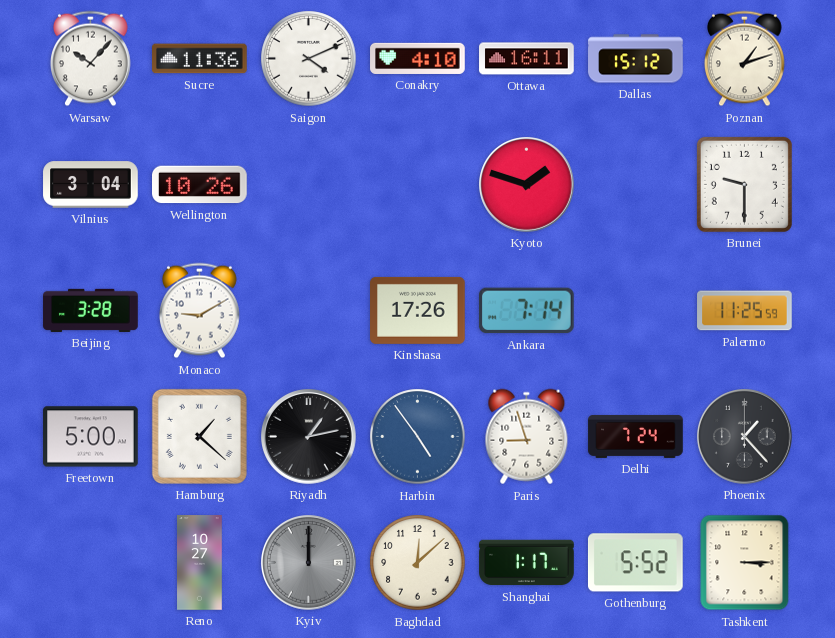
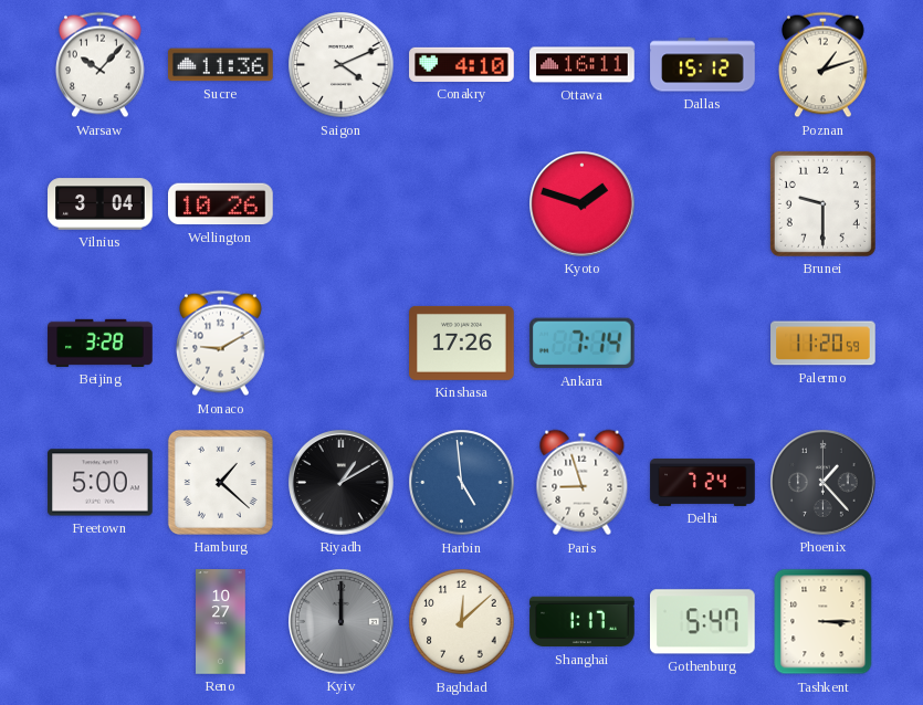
Palermo: 11:25 -> 11:20 (824, 344)
Riyadh: 1:13 -> 1:10 (342, 483)
Harbin: 4:54 -> 4:59 (462, 483)
Gothenburg: 5:52 -> 5:47 (702, 622)
